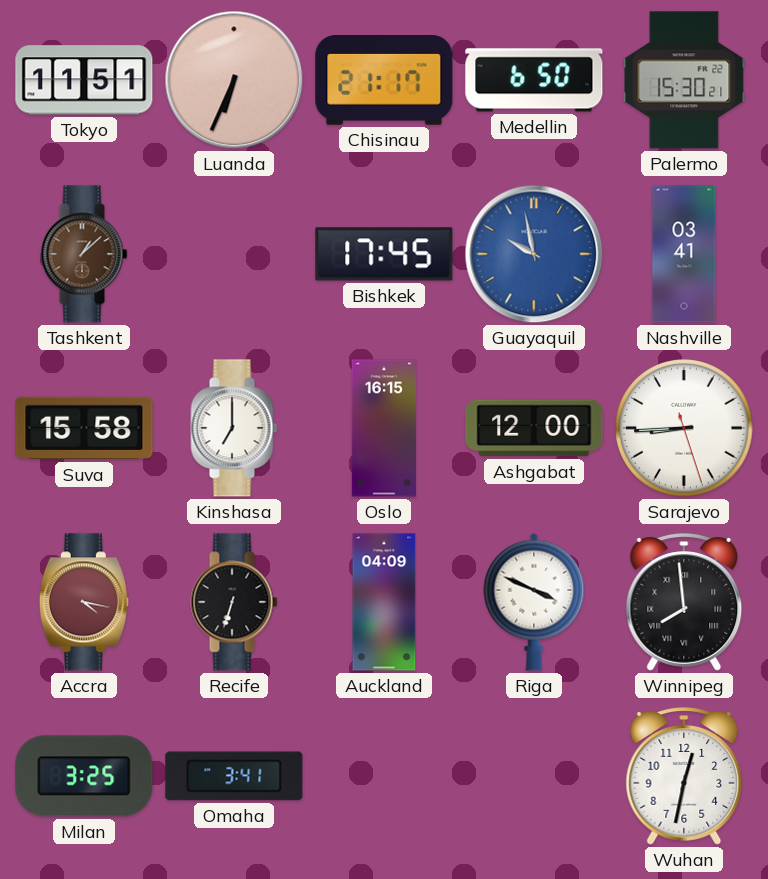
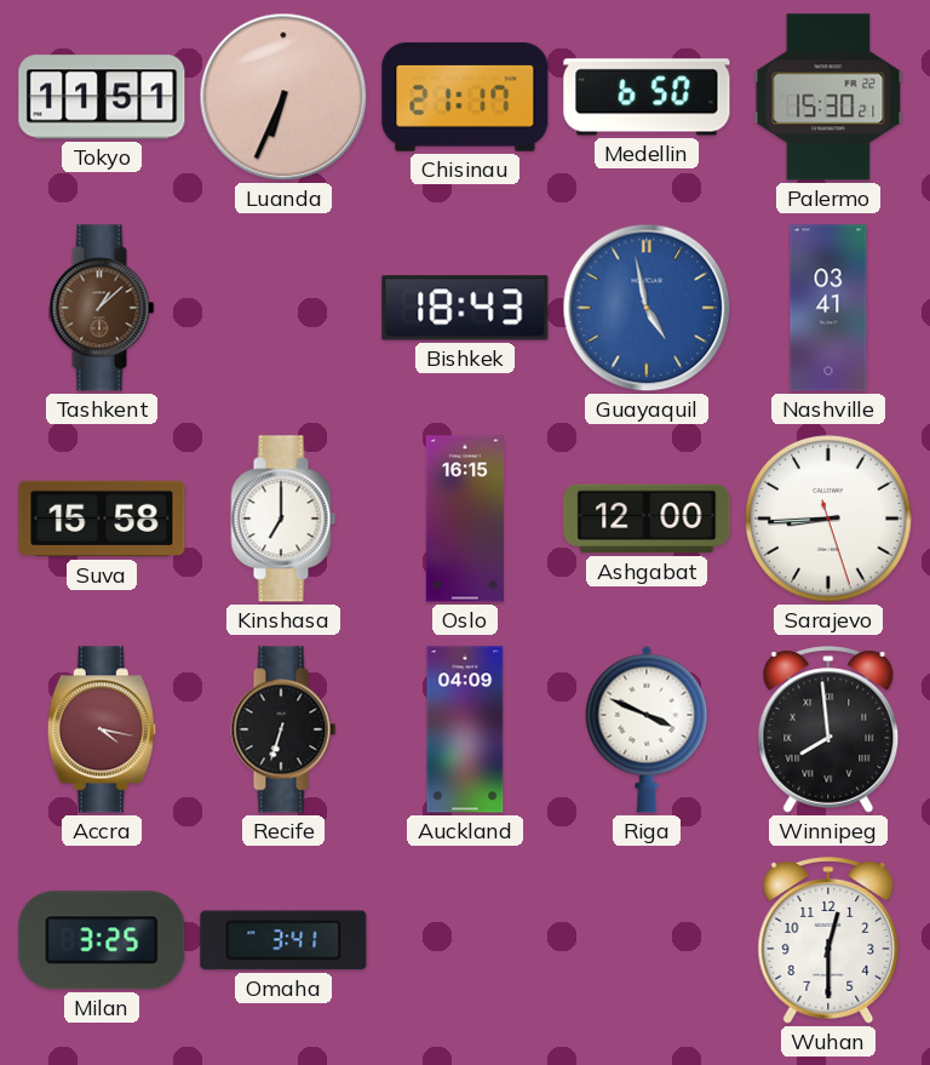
Bishkek: 17:45 -> 18:43 (465, 308)
Guayaquil: 9:58 -> 4:58 (647, 308)
Wuhan: 12:32 -> 12:30 (828, 940)
